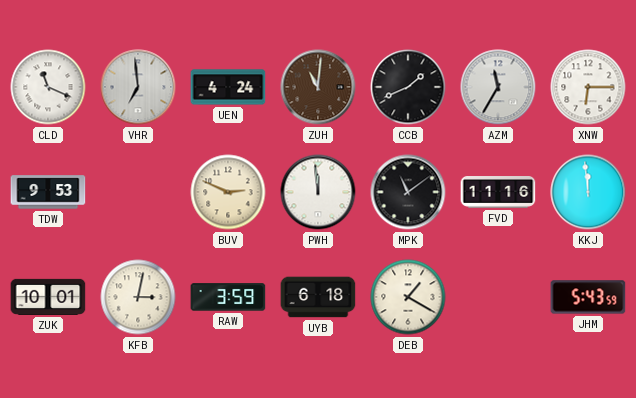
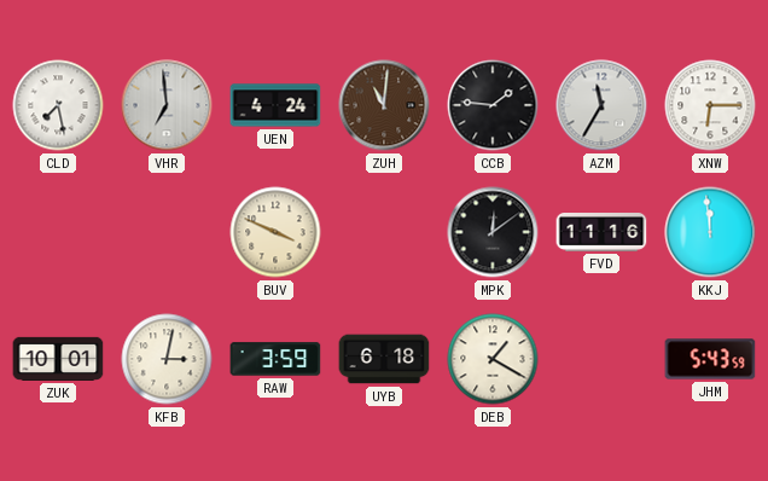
CLD: 11:19 -> 7:28 (58, 105)
CCB: 1:41 -> 1:46 (493, 105)
TDW: 9:53 -> none (48, 192)
BUV: 2:49 -> 3:49 (275, 232)
PWH: 11:59 -> none (318, 192)
MPK: 11:09 -> 12:09 (493, 232)
